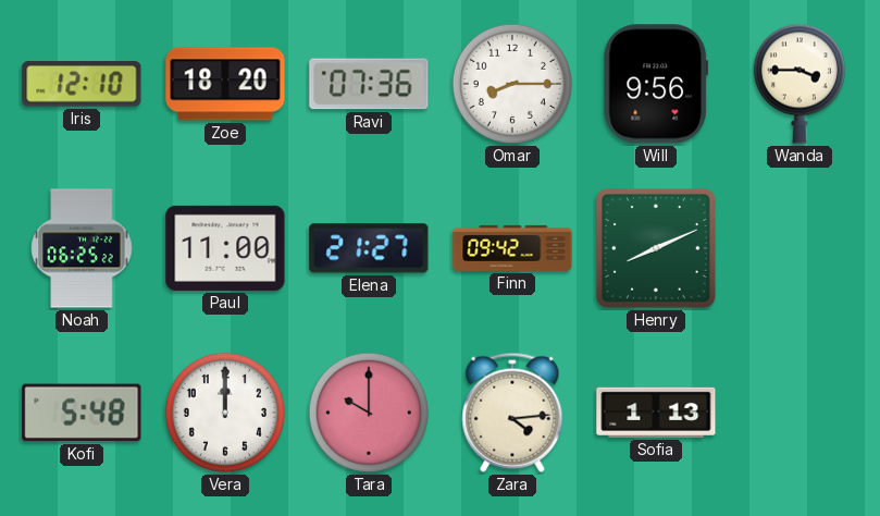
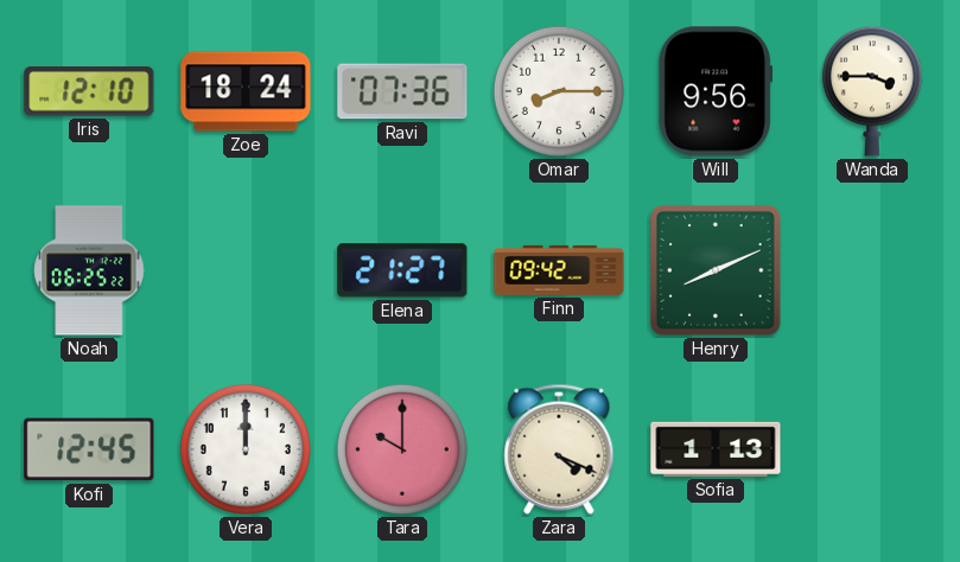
Zoe: 18:20 -> 18:24 (246, 91)
Paul: 11:00 -> none (225, 248)
Kofi: 5:48 -> 12:45 (89, 449)
Zara: 4:14 -> 4:19 (559, 449)
